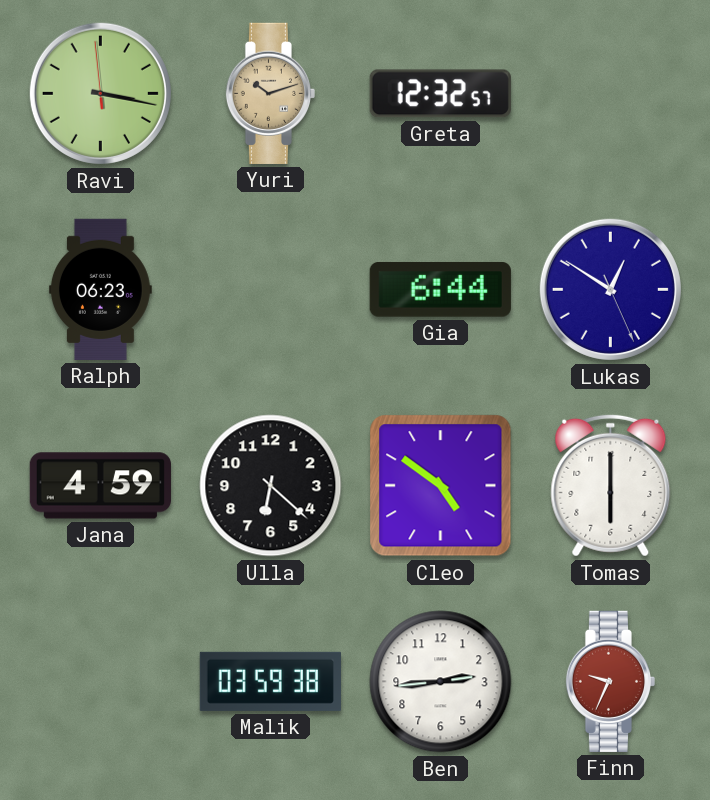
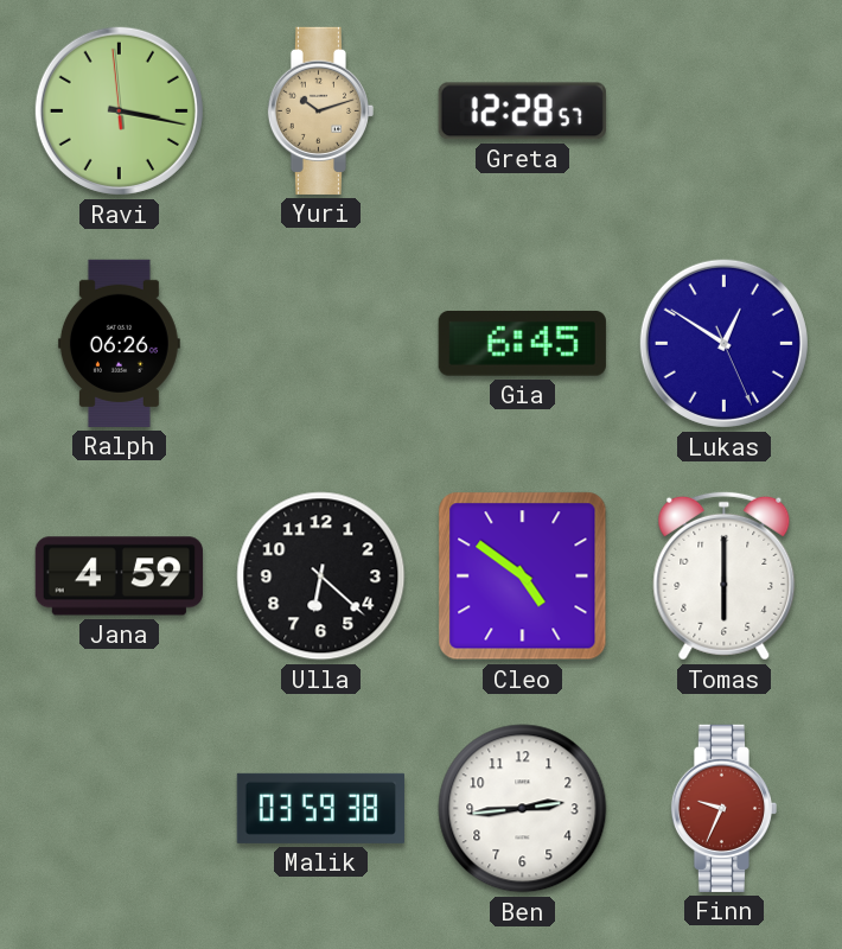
Greta: 12:32 -> 12:28 (522, 112)
Ralph: 06:23 -> 06:26 (119, 343)
Gia: 6:44 -> 6:45 (522, 344)
